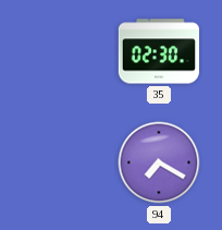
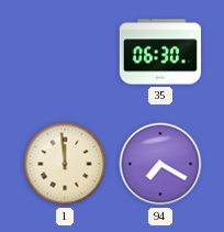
35: 02:30 -> 06:30 (159, 52)
1: none -> 11:59 (65, 164)
